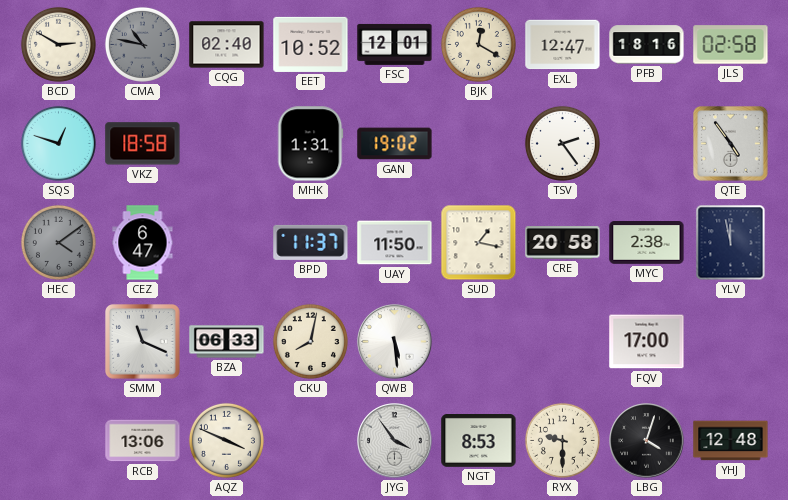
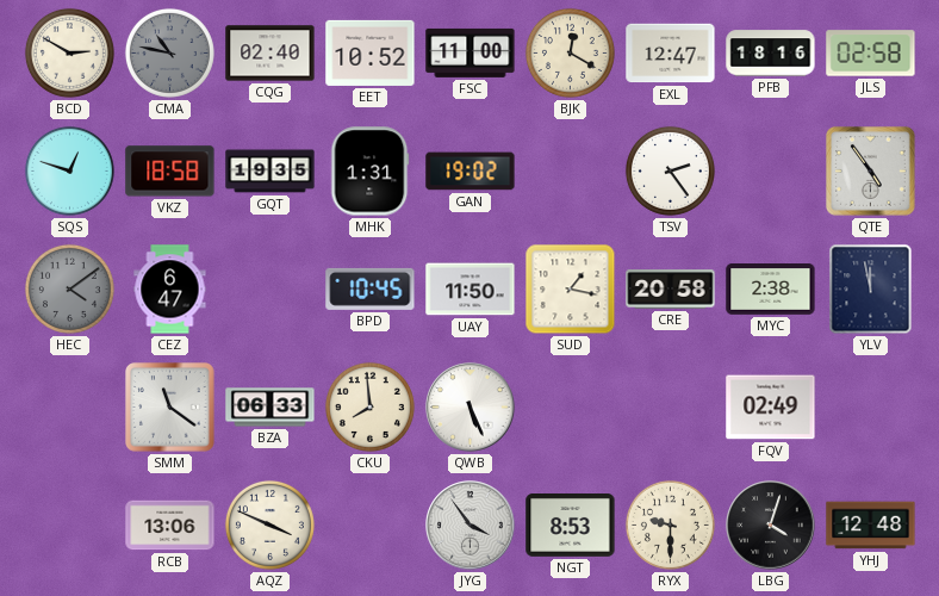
FSC: 12:01 -> 11:00 (471, 52)
GQT: none -> 19:35 (270, 172)
BPD: 11:37 -> 10:45 (371, 288)
SMM: 11:19 -> 11:21 (170, 408)
CKU: 8:02 -> 7:59 (369, 406)
QWB: 5:29 -> 5:26 (471, 408)
FQV: 17:00 -> 02:49 (771, 408)
